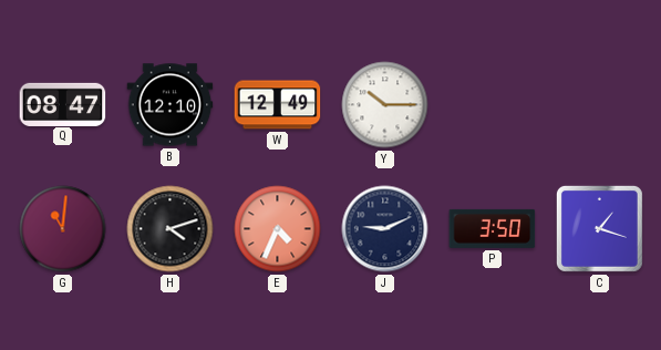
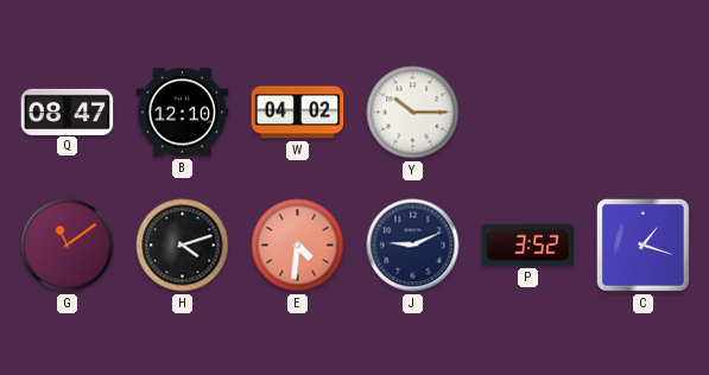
W: 12:49 -> 04:02 (298, 113)
G: 11:01 -> 11:09 (68, 246)
E: 4:34 -> 4:31 (298, 246)
P: 3:50 -> 3:52 (528, 244)
